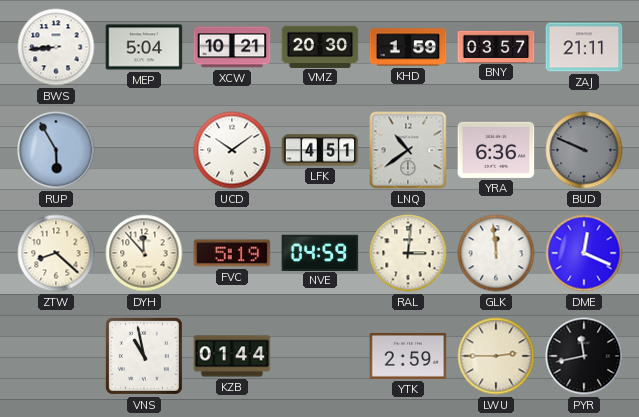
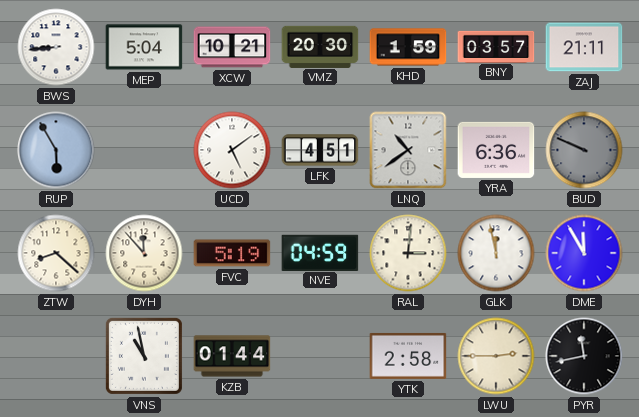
UCD: 10:09 -> 5:09 (232, 150)
GLK: 11:59 -> 11:58 (496, 253)
DME: 12:19 -> 11:55 (584, 253)
YTK: 2:59 -> 2:58 (408, 356)
